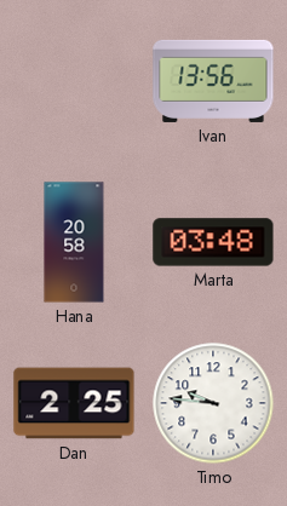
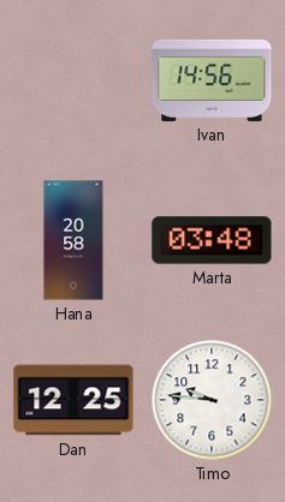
Ivan: 13:56 -> 14:56 (212, 80)
Dan: 2:25 -> 12:25 (73, 400)
